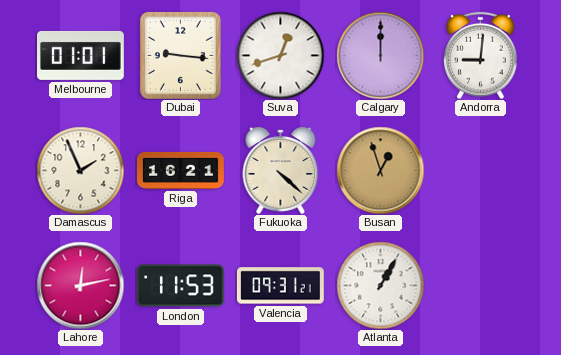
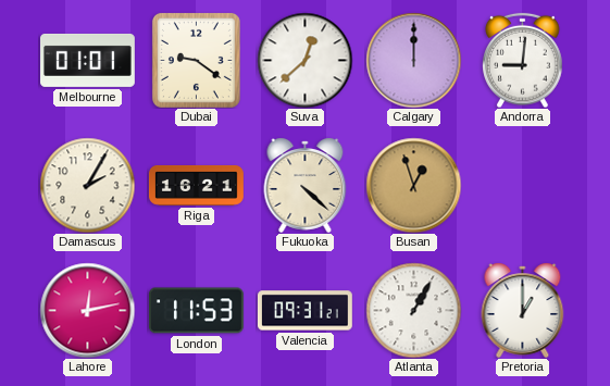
Dubai: 9:16 -> 9:21 (196, 60)
Suva: 12:42 -> 12:38 (304, 60)
Damascus: 1:56 -> 2:05 (87, 185)
Pretoria: none -> 1:00 (523, 310)
